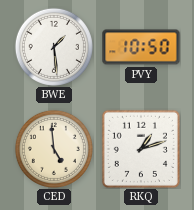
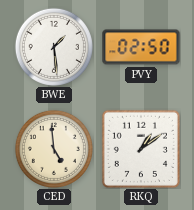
PVY: 10:50 -> 02:50 (141, 47)
RKQ: 1:12 -> 1:09 (141, 149)
